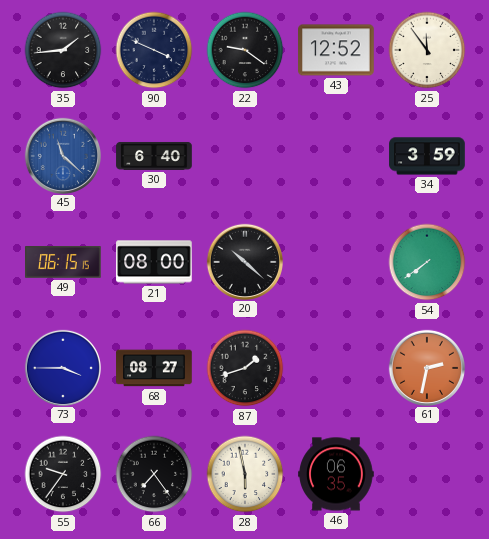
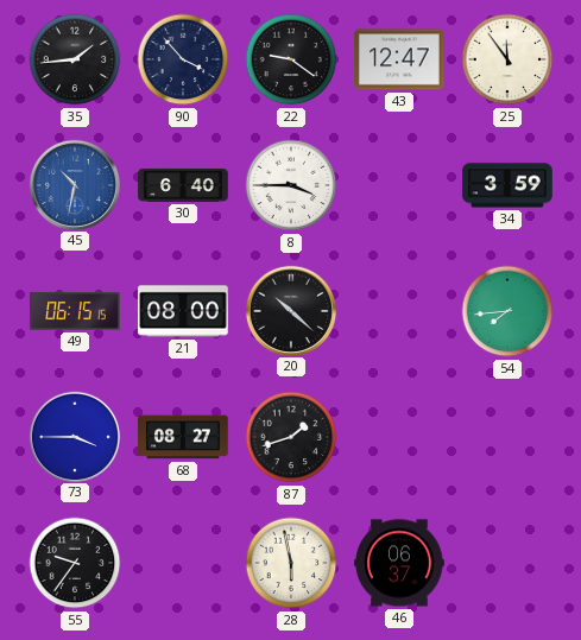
90: 3:49 -> 3:53 (183, 59)
43: 12:52 -> 12:47 (399, 59)
45: 11:22 -> 10:32 (74, 184)
8: none -> 3:45 (291, 185)
54: 7:39 -> 7:44 (507, 311)
61: 2:32 -> none (426, 367)
66: 7:24 -> none (154, 474)
46: 06:35 -> 06:37 (399, 563)
